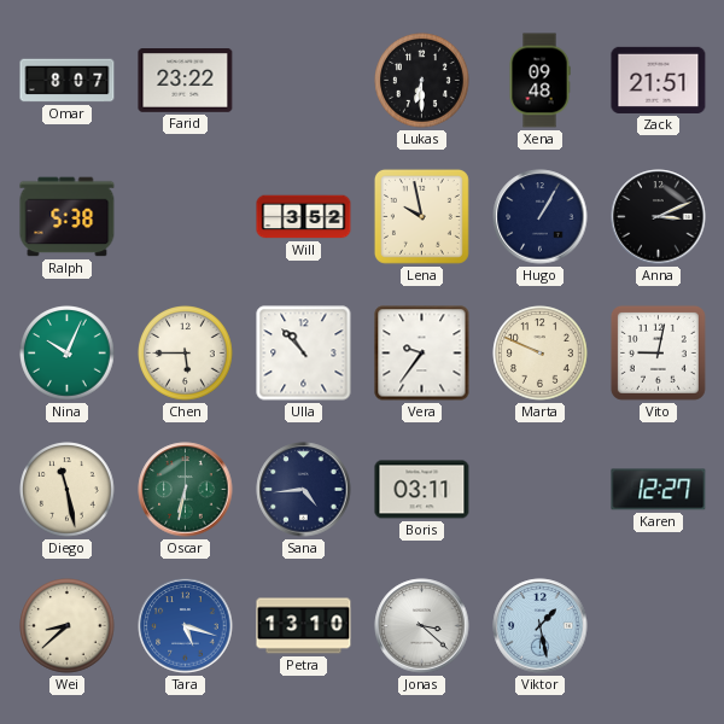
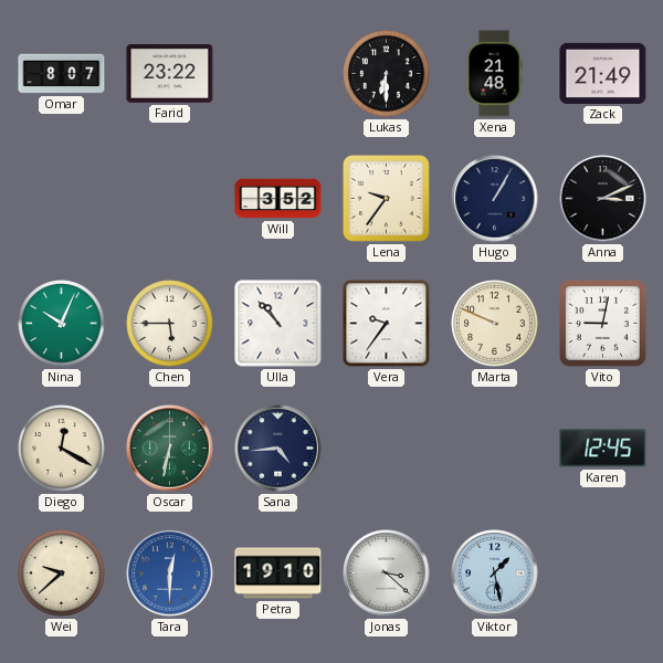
Xena: 09:48 -> 21:48 (494, 74)
Zack: 21:51 -> 21:49 (603, 73)
Ralph: 5:38 -> none (68, 217)
Lena: 9:58 -> 9:36 (386, 198)
Diego: 11:28 -> 12:20 (62, 449)
Boris: 03:11 -> none (422, 490)
Karen: 12:27 -> 12:45 (603, 449)
Wei: 8:38 -> 9:38 (62, 573)
Tara: 5:18 -> 12:30 (170, 573)
Petra: 13:10 -> 19:10 (278, 573)
